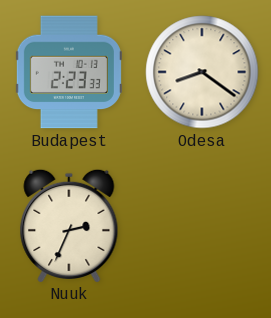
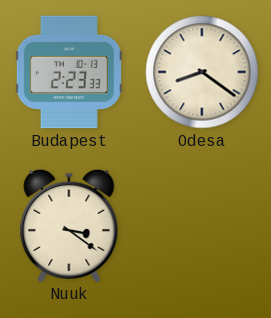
Nuuk: 2:34 -> 3:21 (69, 225)
